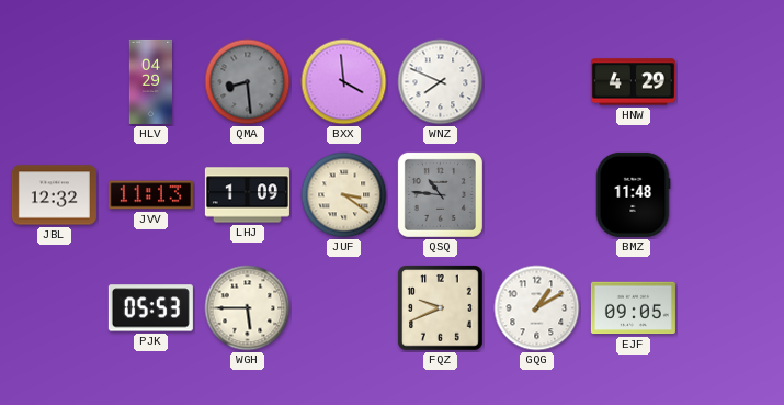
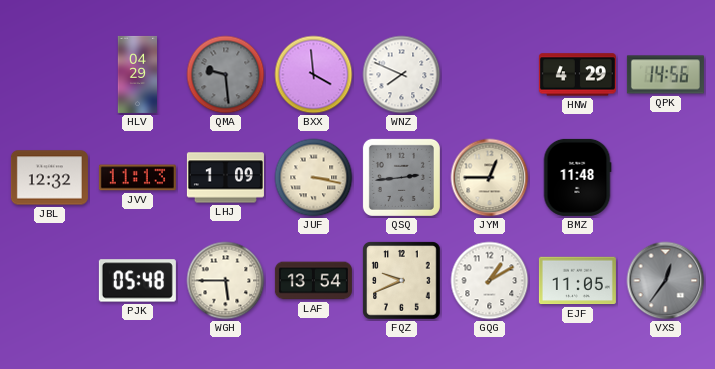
QMA: 8:29 -> 9:29 (226, 75)
QPK: none -> 14:56 (665, 75)
JUF: 3:21 -> 3:17 (314, 178)
QSQ: 10:46 -> 2:44 (401, 177)
JYM: none -> 12:45 (490, 178)
PJK: 05:53 -> 05:48 (137, 281)
LAF: none -> 13:54 (313, 281)
EJF: 09:05 -> 11:05 (577, 281)
VXS: none -> 12:36 (666, 281)
